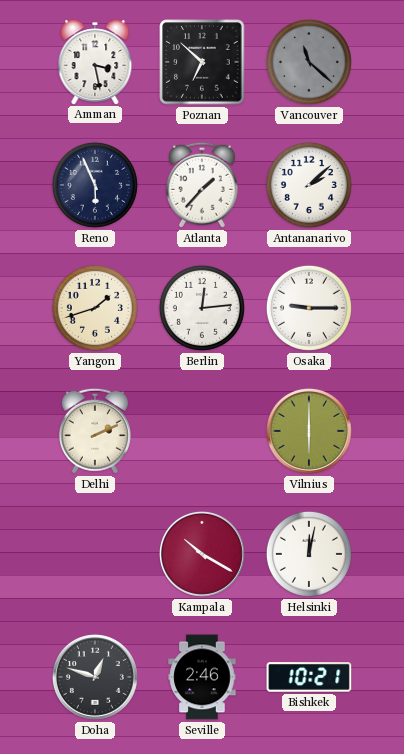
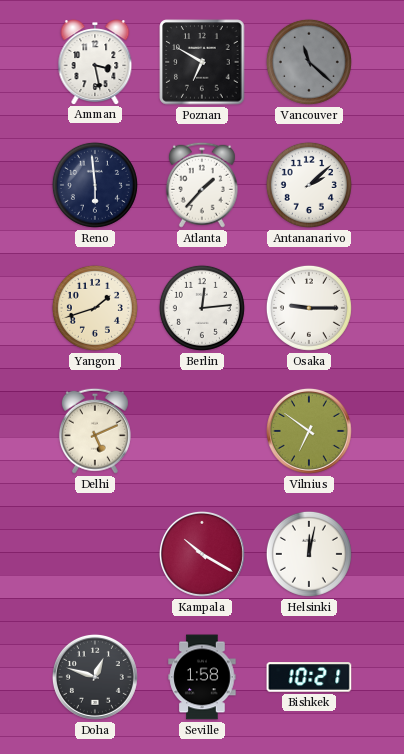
Poznan: 6:52 -> 6:50 (202, 62)
Reno: 5:56 -> 5:59 (95, 185)
Delhi: 2:11 -> 5:11 (95, 431)
Vilnius: 6:00 -> 6:51 (309, 431)
Seville: 2:46 -> 1:58 (202, 677)
